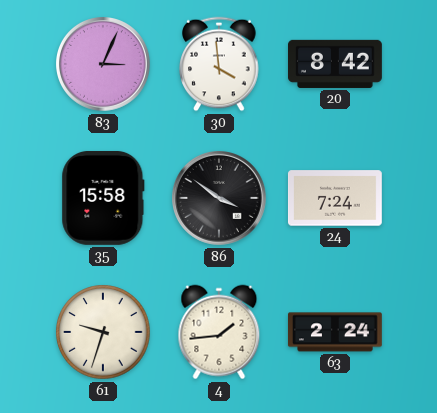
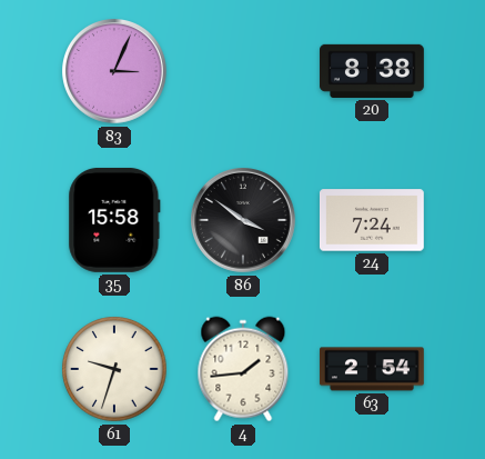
30: 3:59 -> none (219, 64)
20: 8:42 -> 8:38 (373, 71)
63: 2:24 -> 2:54 (372, 369)
